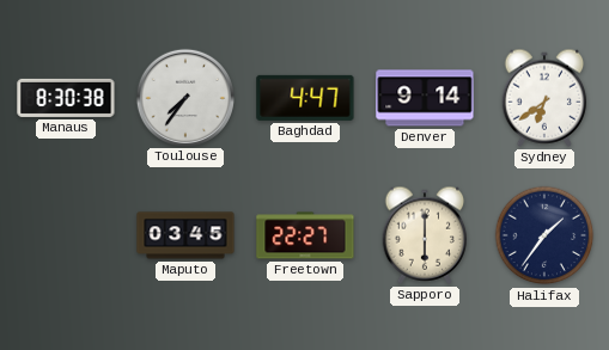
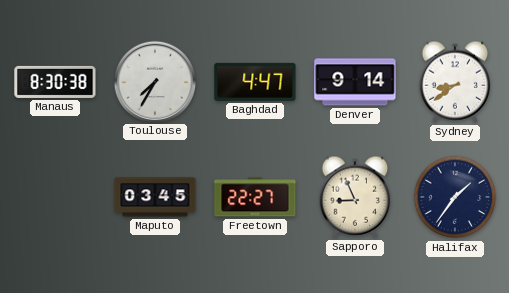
Toulouse: 7:36 -> 7:35 (154, 81)
Sydney: 6:39 -> 8:39 (455, 82)
Sapporo: 6:00 -> 8:56 (355, 197)
